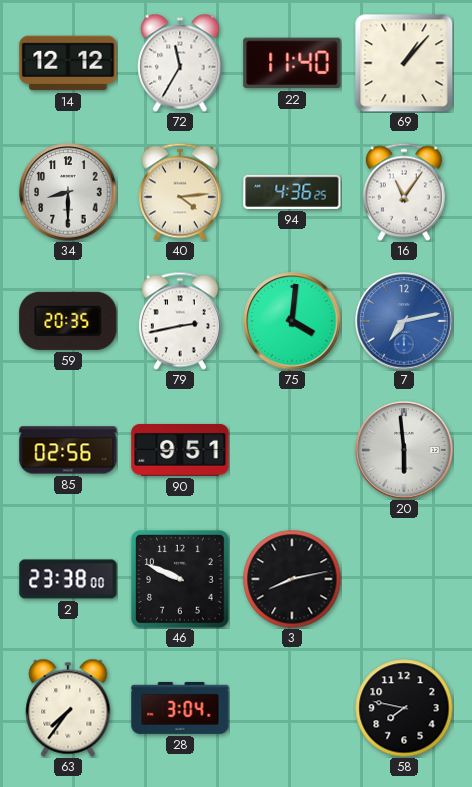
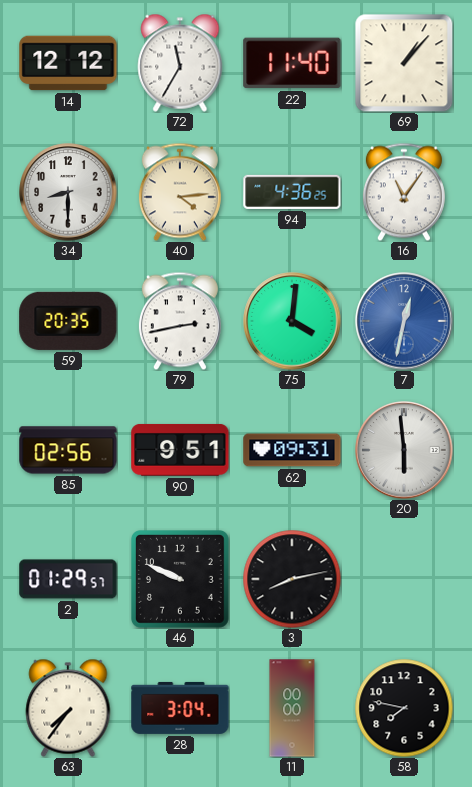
7: 7:13 -> 12:32 (404, 321)
62: none -> 09:31 (292, 450)
2: 23:38 -> 01:29 (68, 579)
11: none -> 00:00 (292, 708)
